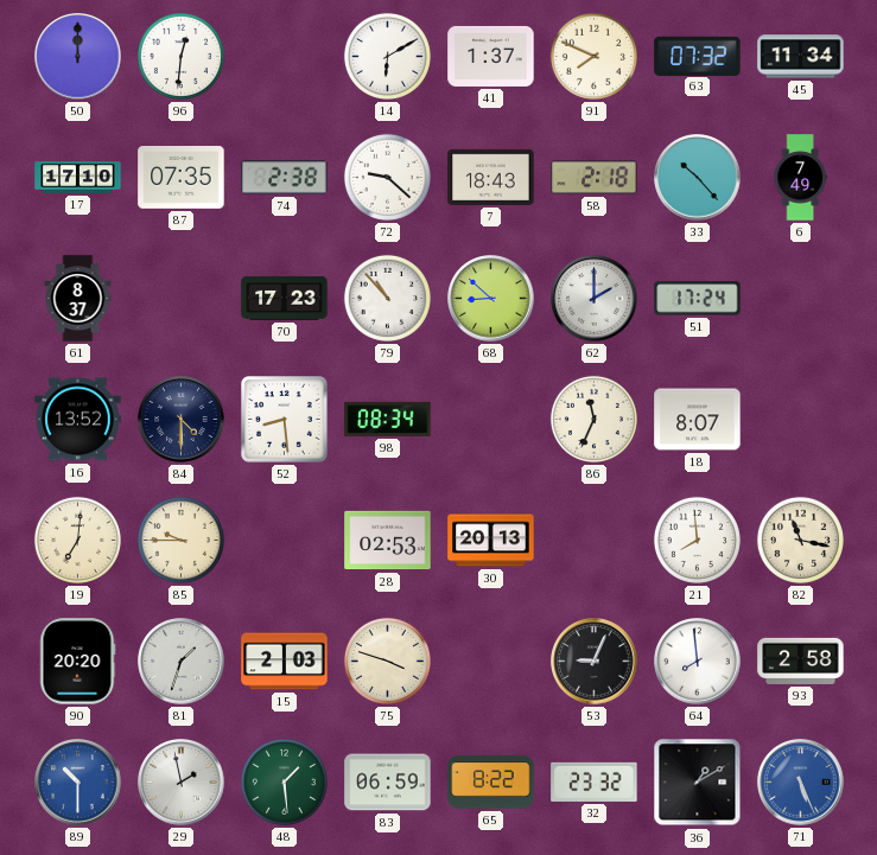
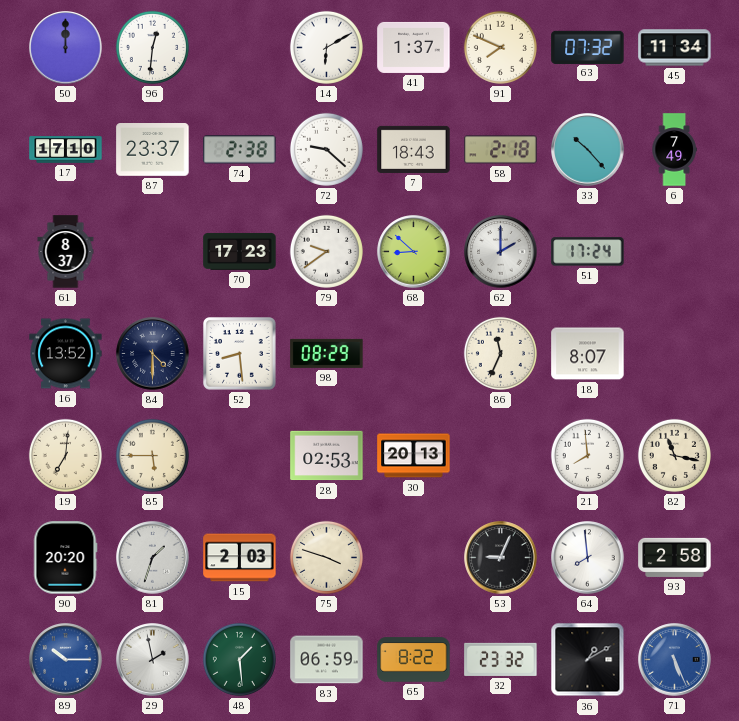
87: 07:35 -> 23:37 (153, 150)
79: 10:53 -> 9:39 (326, 251)
98: 08:34 -> 08:29 (327, 353)
85: 9:45 -> 5:45 (152, 455)
89: 10:30 -> 10:15 (66, 660)
